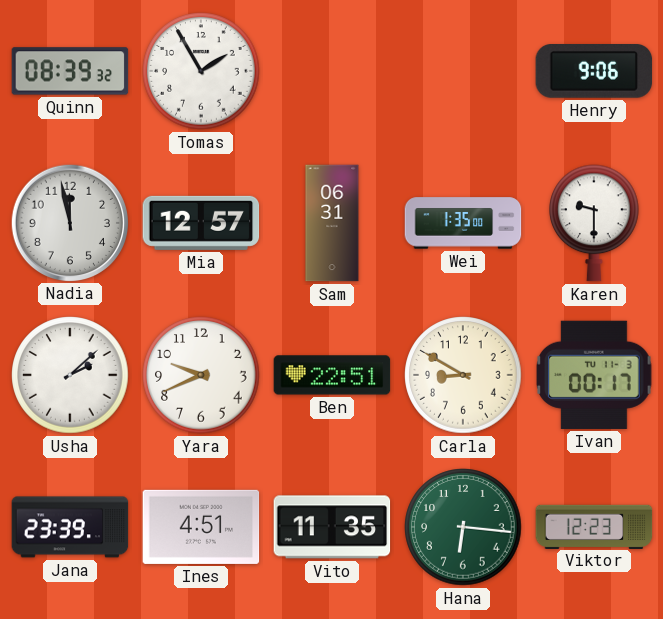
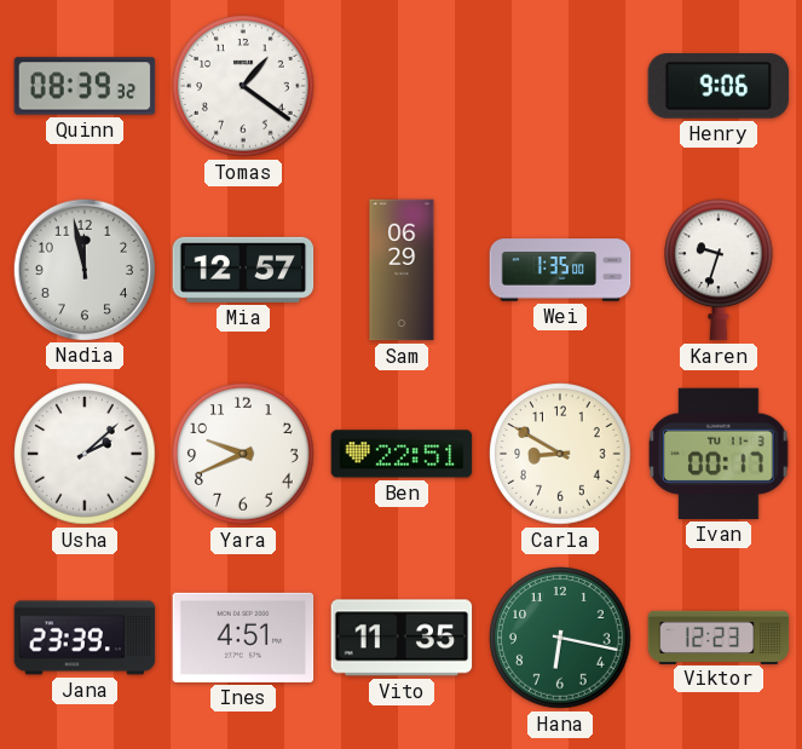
Tomas: 1:55 -> 1:21 (243, 86)
Sam: 06:31 -> 06:29 (402, 270)
Karen: 9:30 -> 9:33 (720, 270)
Hana: 6:16 -> 6:17 (560, 638)
